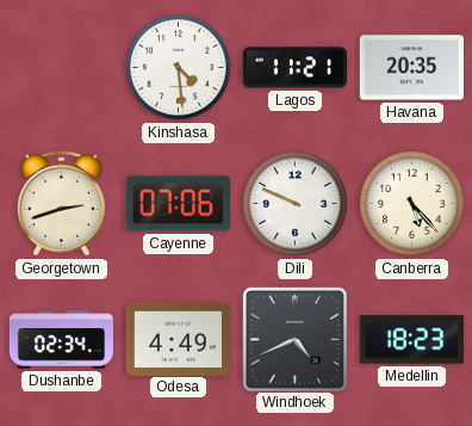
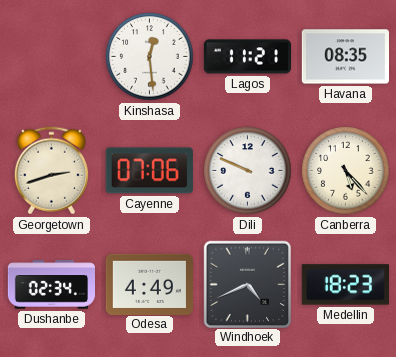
Kinshasa: 4:29 -> 12:29 (150, 57)
Havana: 20:35 -> 08:35 (345, 57)
